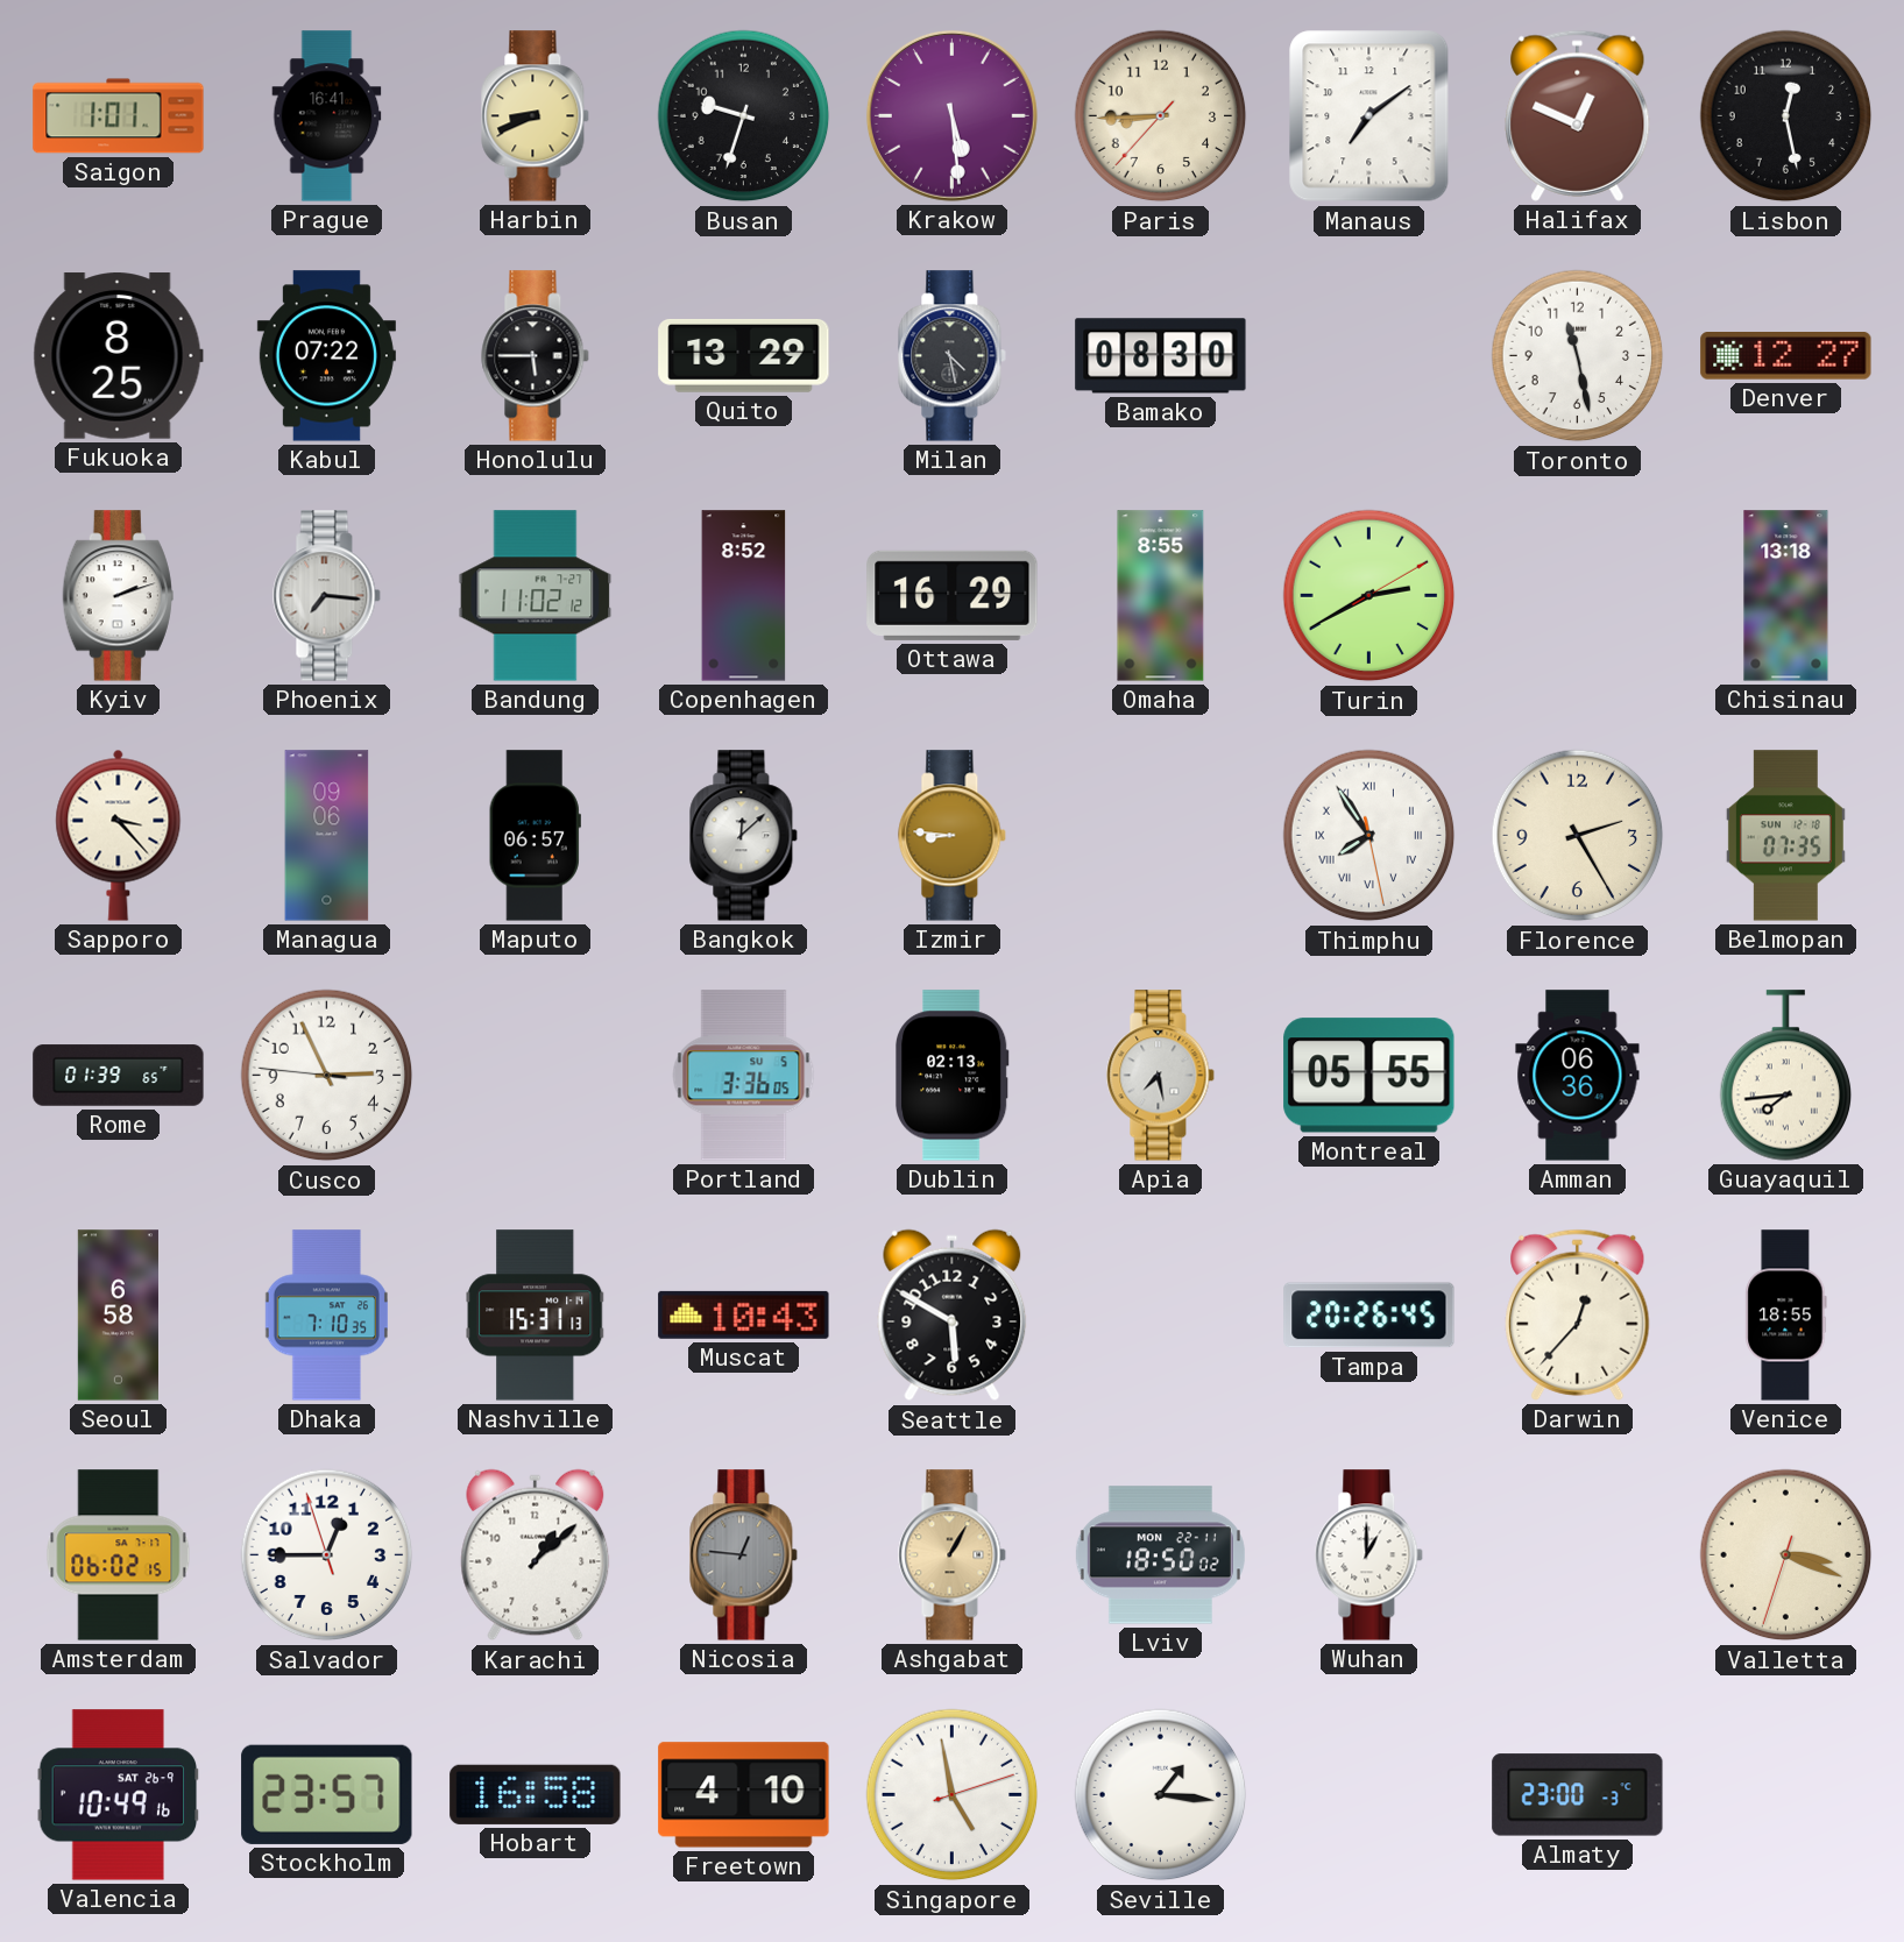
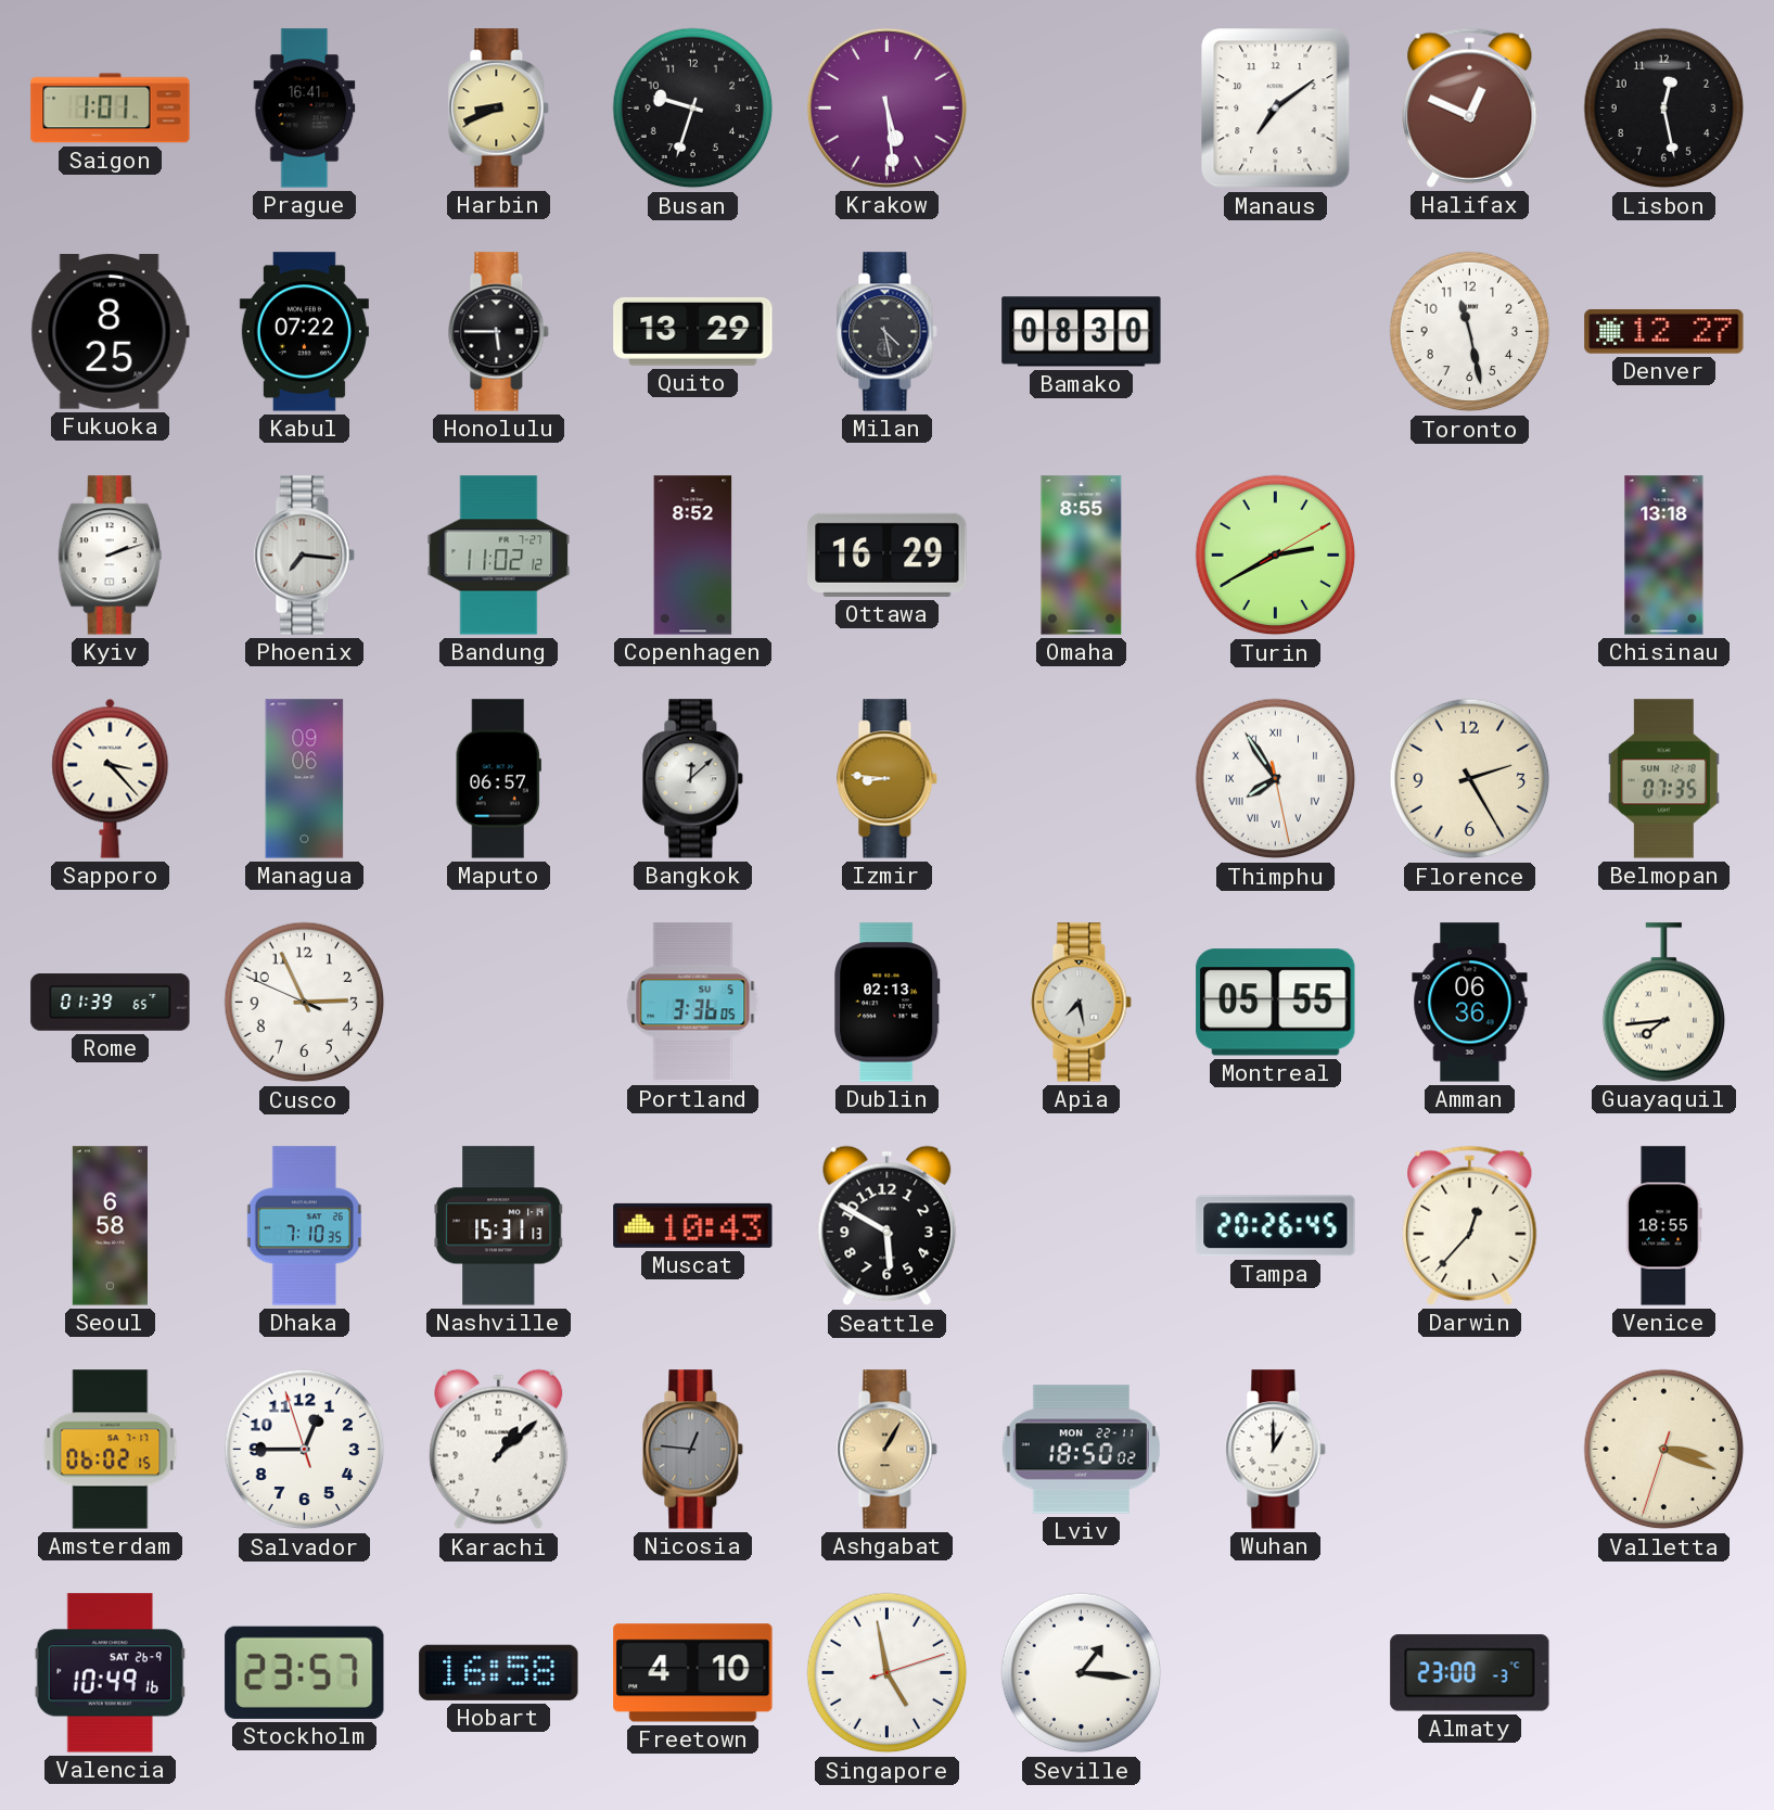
Paris: 8:44 -> none (1161, 116)
Cusco: 2:55:46 -> 2:55:49 (305, 1003)
